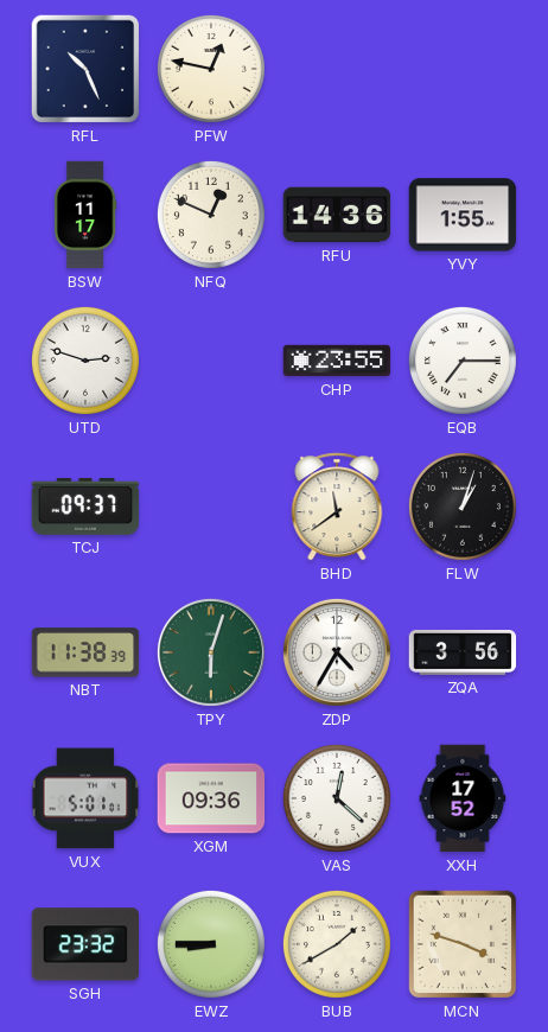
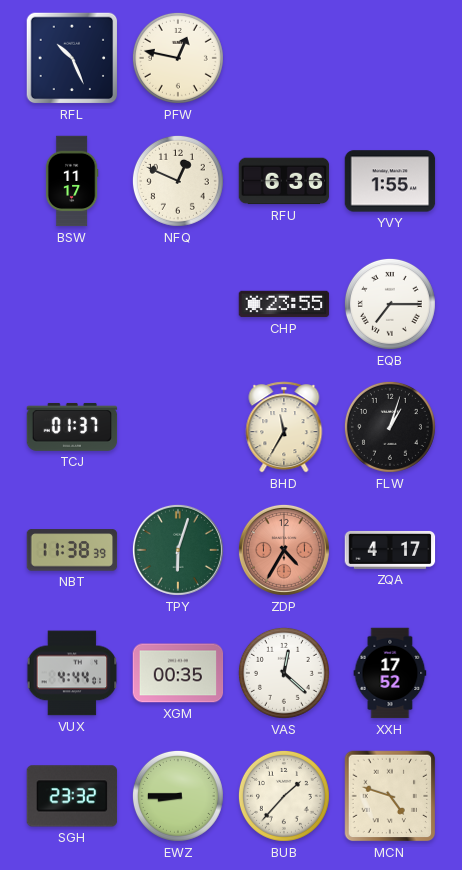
RFU: 14:36 -> 6:36 (284, 181)
UTD: 2:48 -> none (85, 361)
TCJ: 09:37 -> 01:37 (72, 427)
BHD: 11:39 -> 11:35 (284, 427)
ZDP dial: white -> salmon (284, 550)
ZQA: 3:56 -> 4:17 (390, 550)
VUX: 5:01 -> 4:44 (72, 673)
XGM: 09:36 -> 00:35 (178, 673)
BUB: 1:40 -> 1:37 (284, 796)
MCN: 3:48 -> 4:48 (390, 796)
